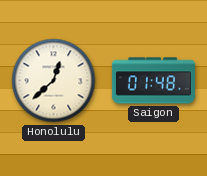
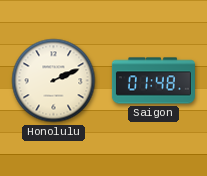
Honolulu: 12:38 -> 2:11 (54, 81)
